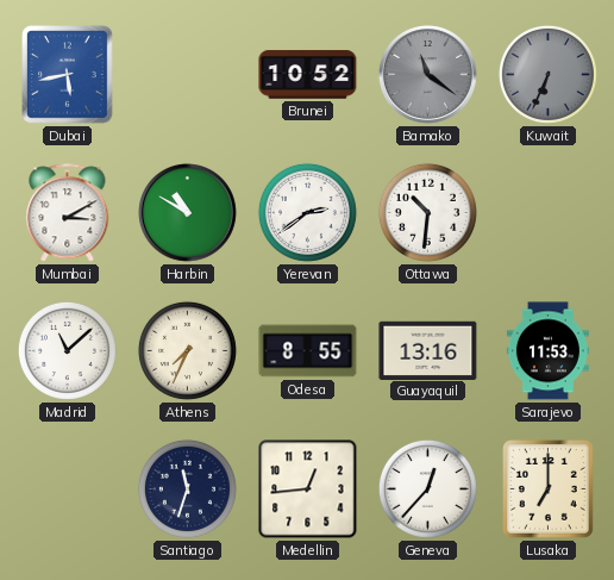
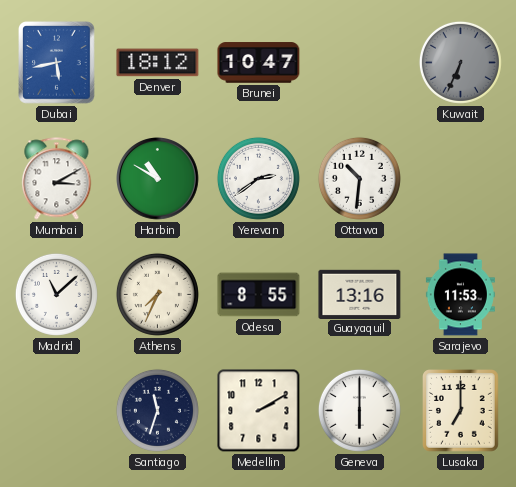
Denver: none -> 18:12 (158, 63)
Brunei: 10:52 -> 10:47 (259, 63)
Bamako: 11:21 -> none (428, 75)
Medellin: 12:44 -> 2:10 (259, 411)
Geneva: 12:37 -> 6:00 (359, 410)
